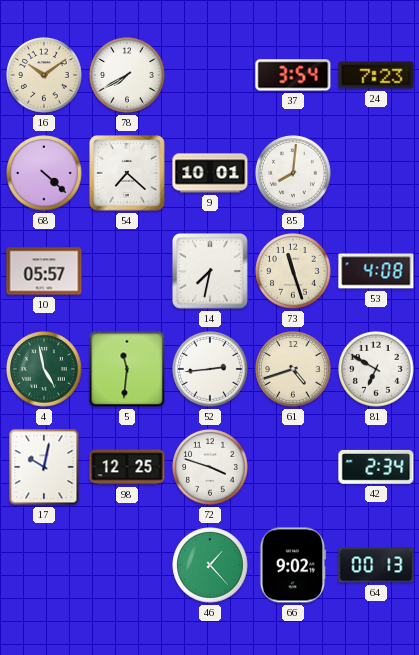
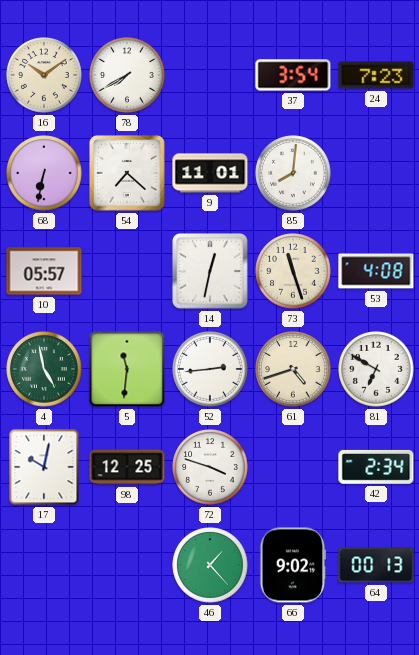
68: 4:22 -> 6:32 (44, 173)
9: 10:01 -> 11:01 (210, 173)
14: 7:32 -> 12:32 (211, 272)
